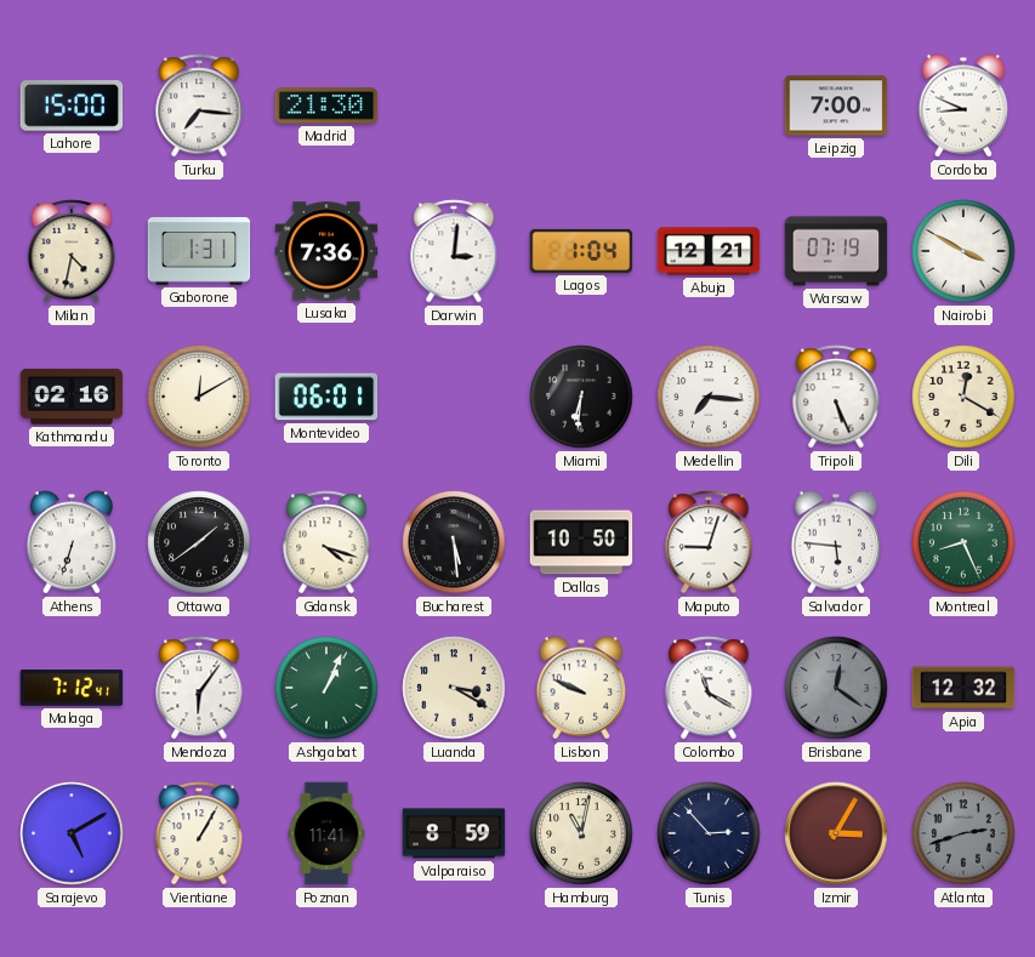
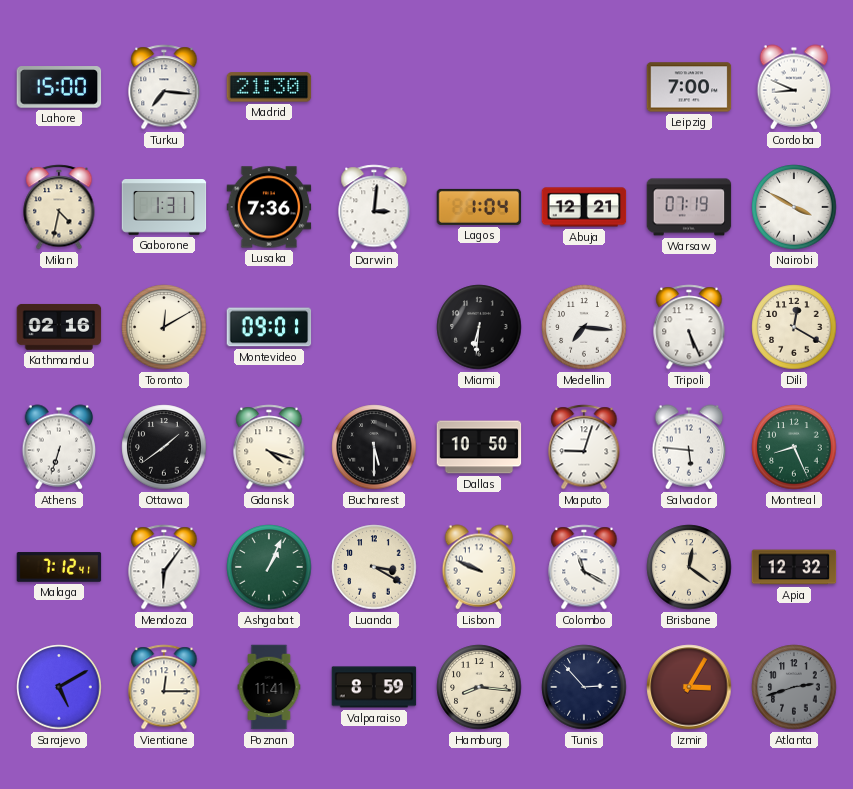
Montevideo: 06:01 -> 09:01 (269, 327)
Bucharest: 5:29 -> 5:30 (374, 447)
Brisbane dial: grey -> cream (689, 567)
Vientiane: 1:05 -> 12:15 (164, 687)
Hamburg: 11:02 -> 8:16 (479, 687)
